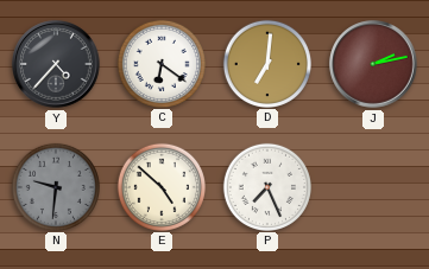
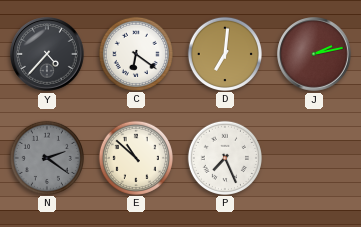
N: 9:31 -> 2:21 (46, 157)
E: 4:52 -> 10:52 (135, 157)
